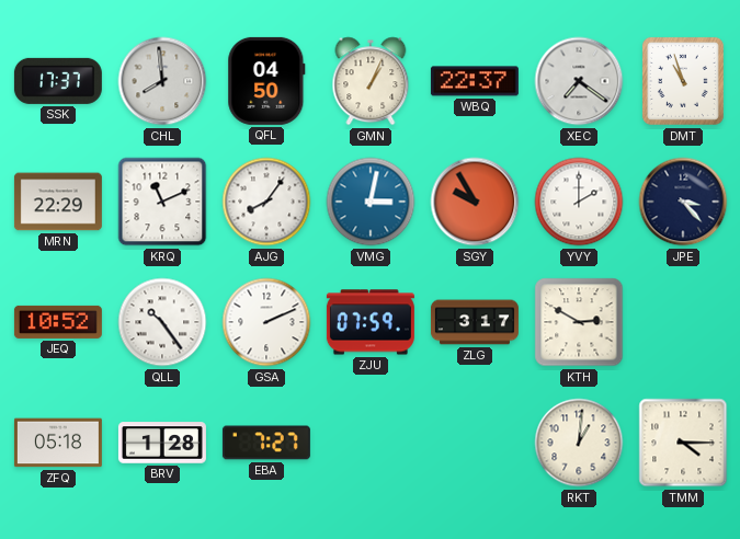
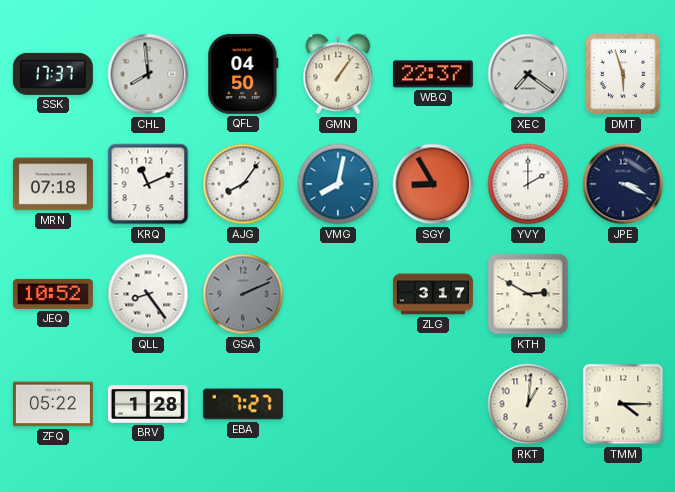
GMN: 1:04 -> 1:06 (338, 74)
DMT: 10:57 -> 5:57 (623, 74)
MRN: 22:29 -> 07:18 (53, 184)
VMG: 3:02 -> 8:02 (338, 184)
SGY: 9:55 -> 8:55 (433, 184)
JPE: 3:23 -> 3:19 (623, 184)
QLL: 10:24 -> 8:24 (148, 294)
GSA dial: white -> grey (243, 294)
ZJU: 07:59 -> none (371, 322)
ZFQ: 05:18 -> 05:22 (53, 404)
